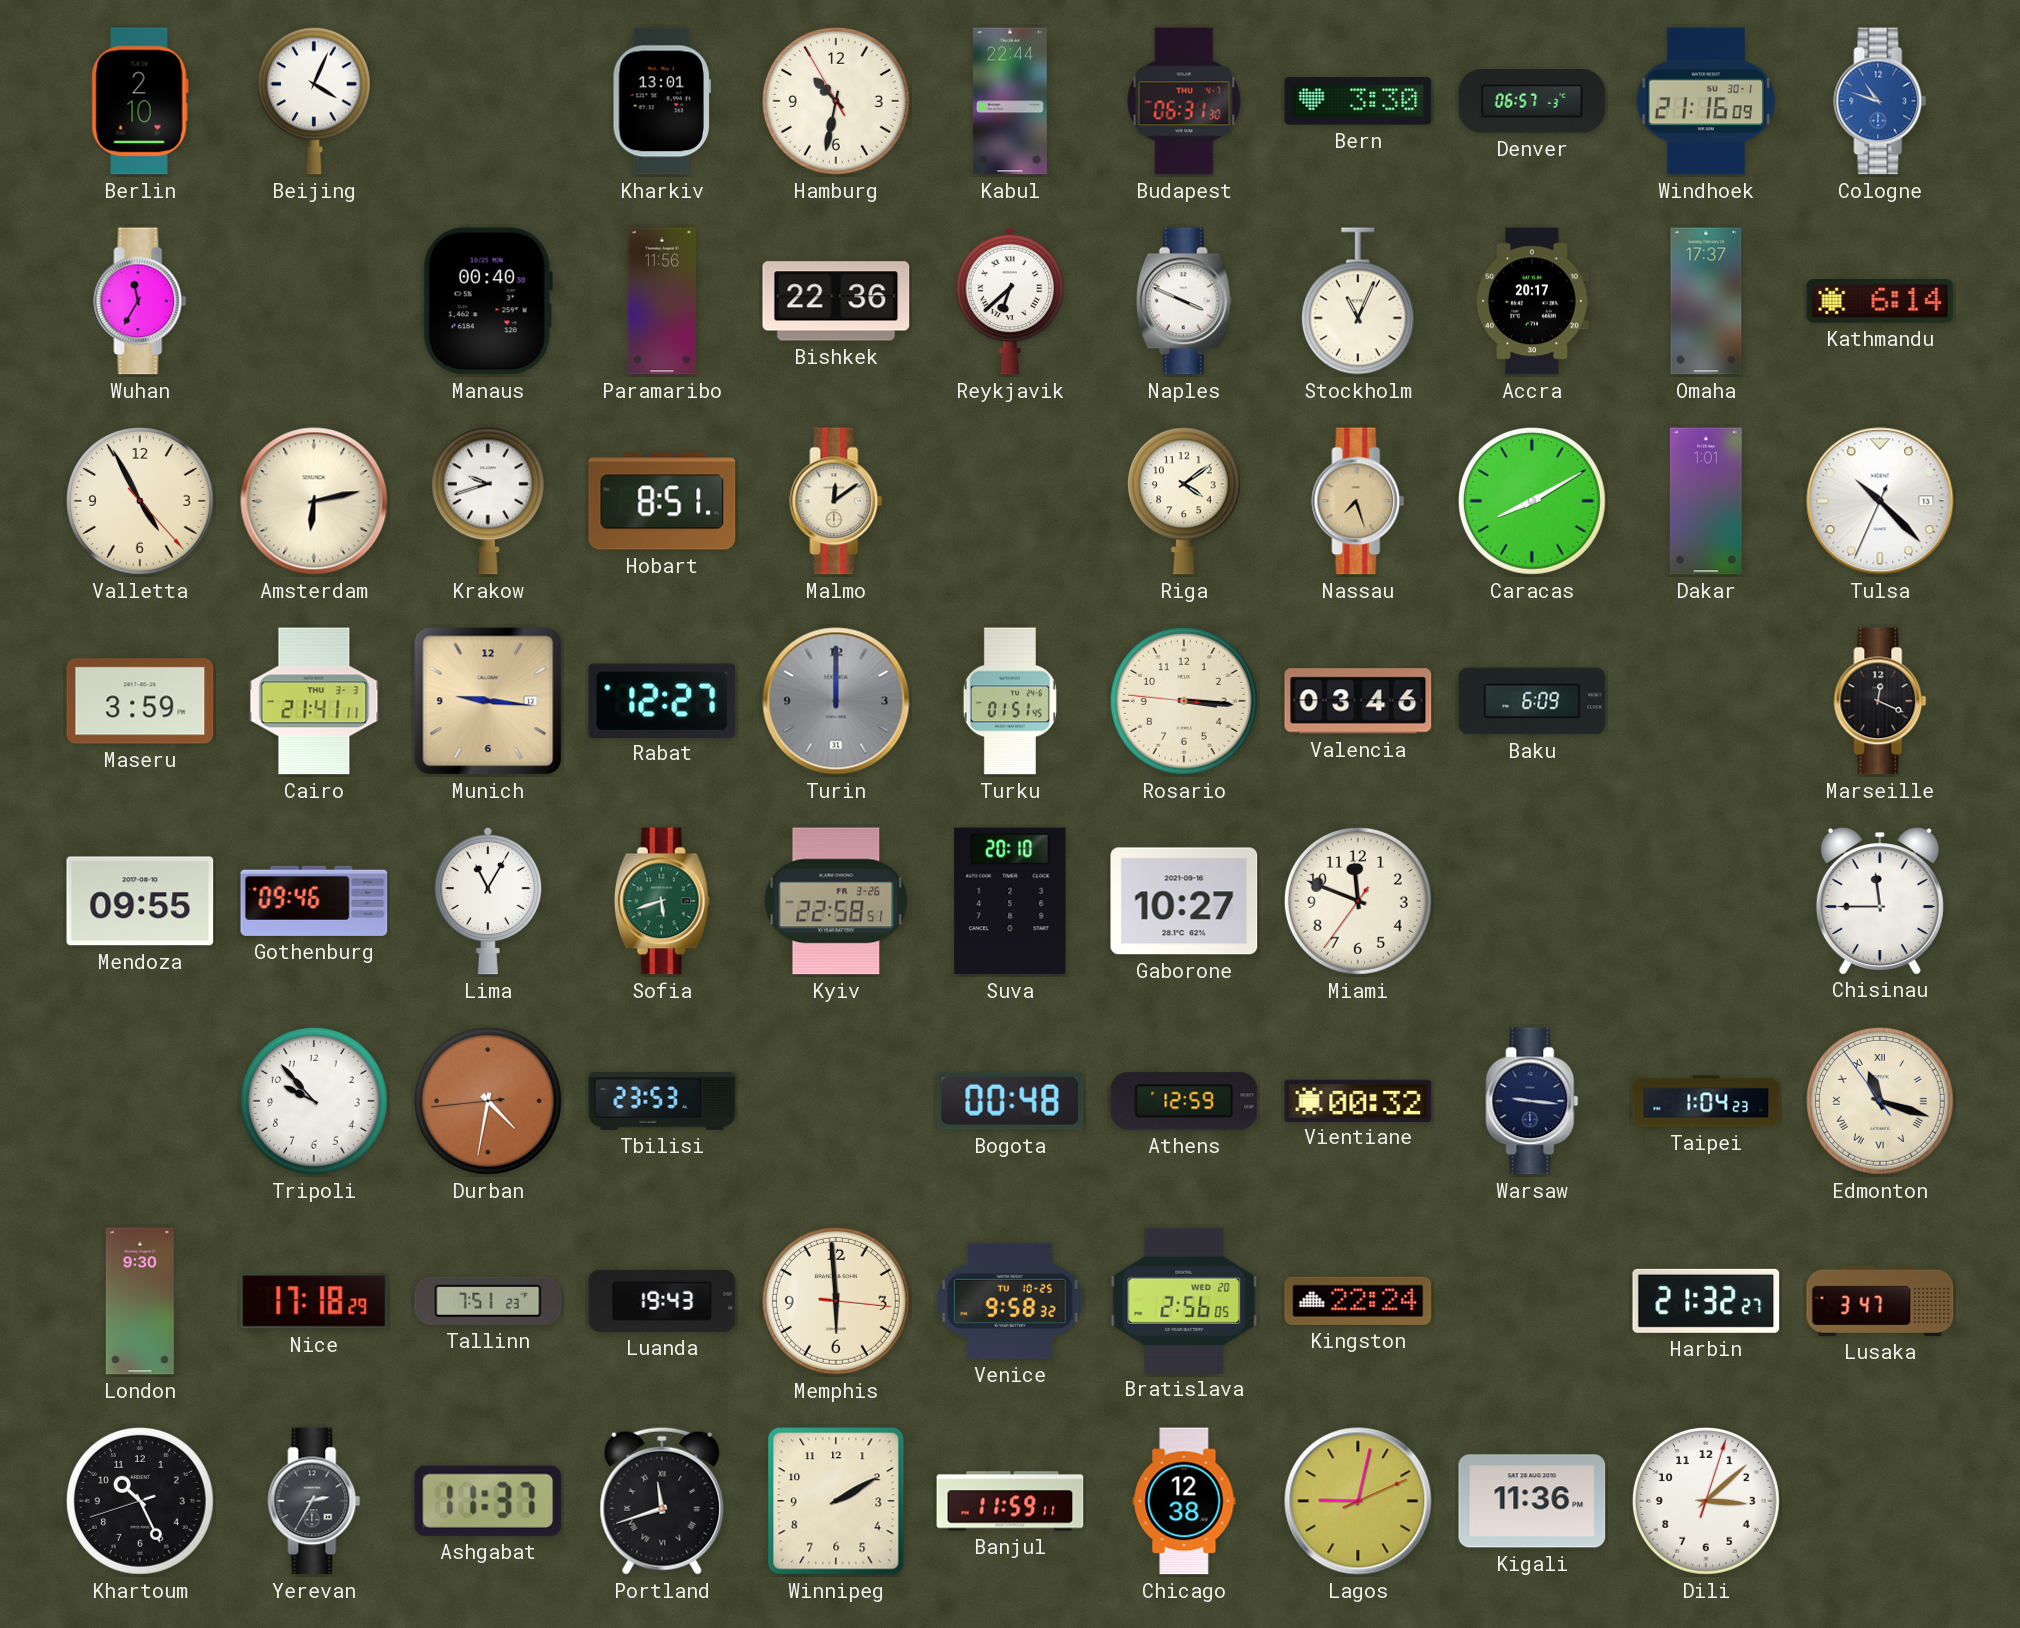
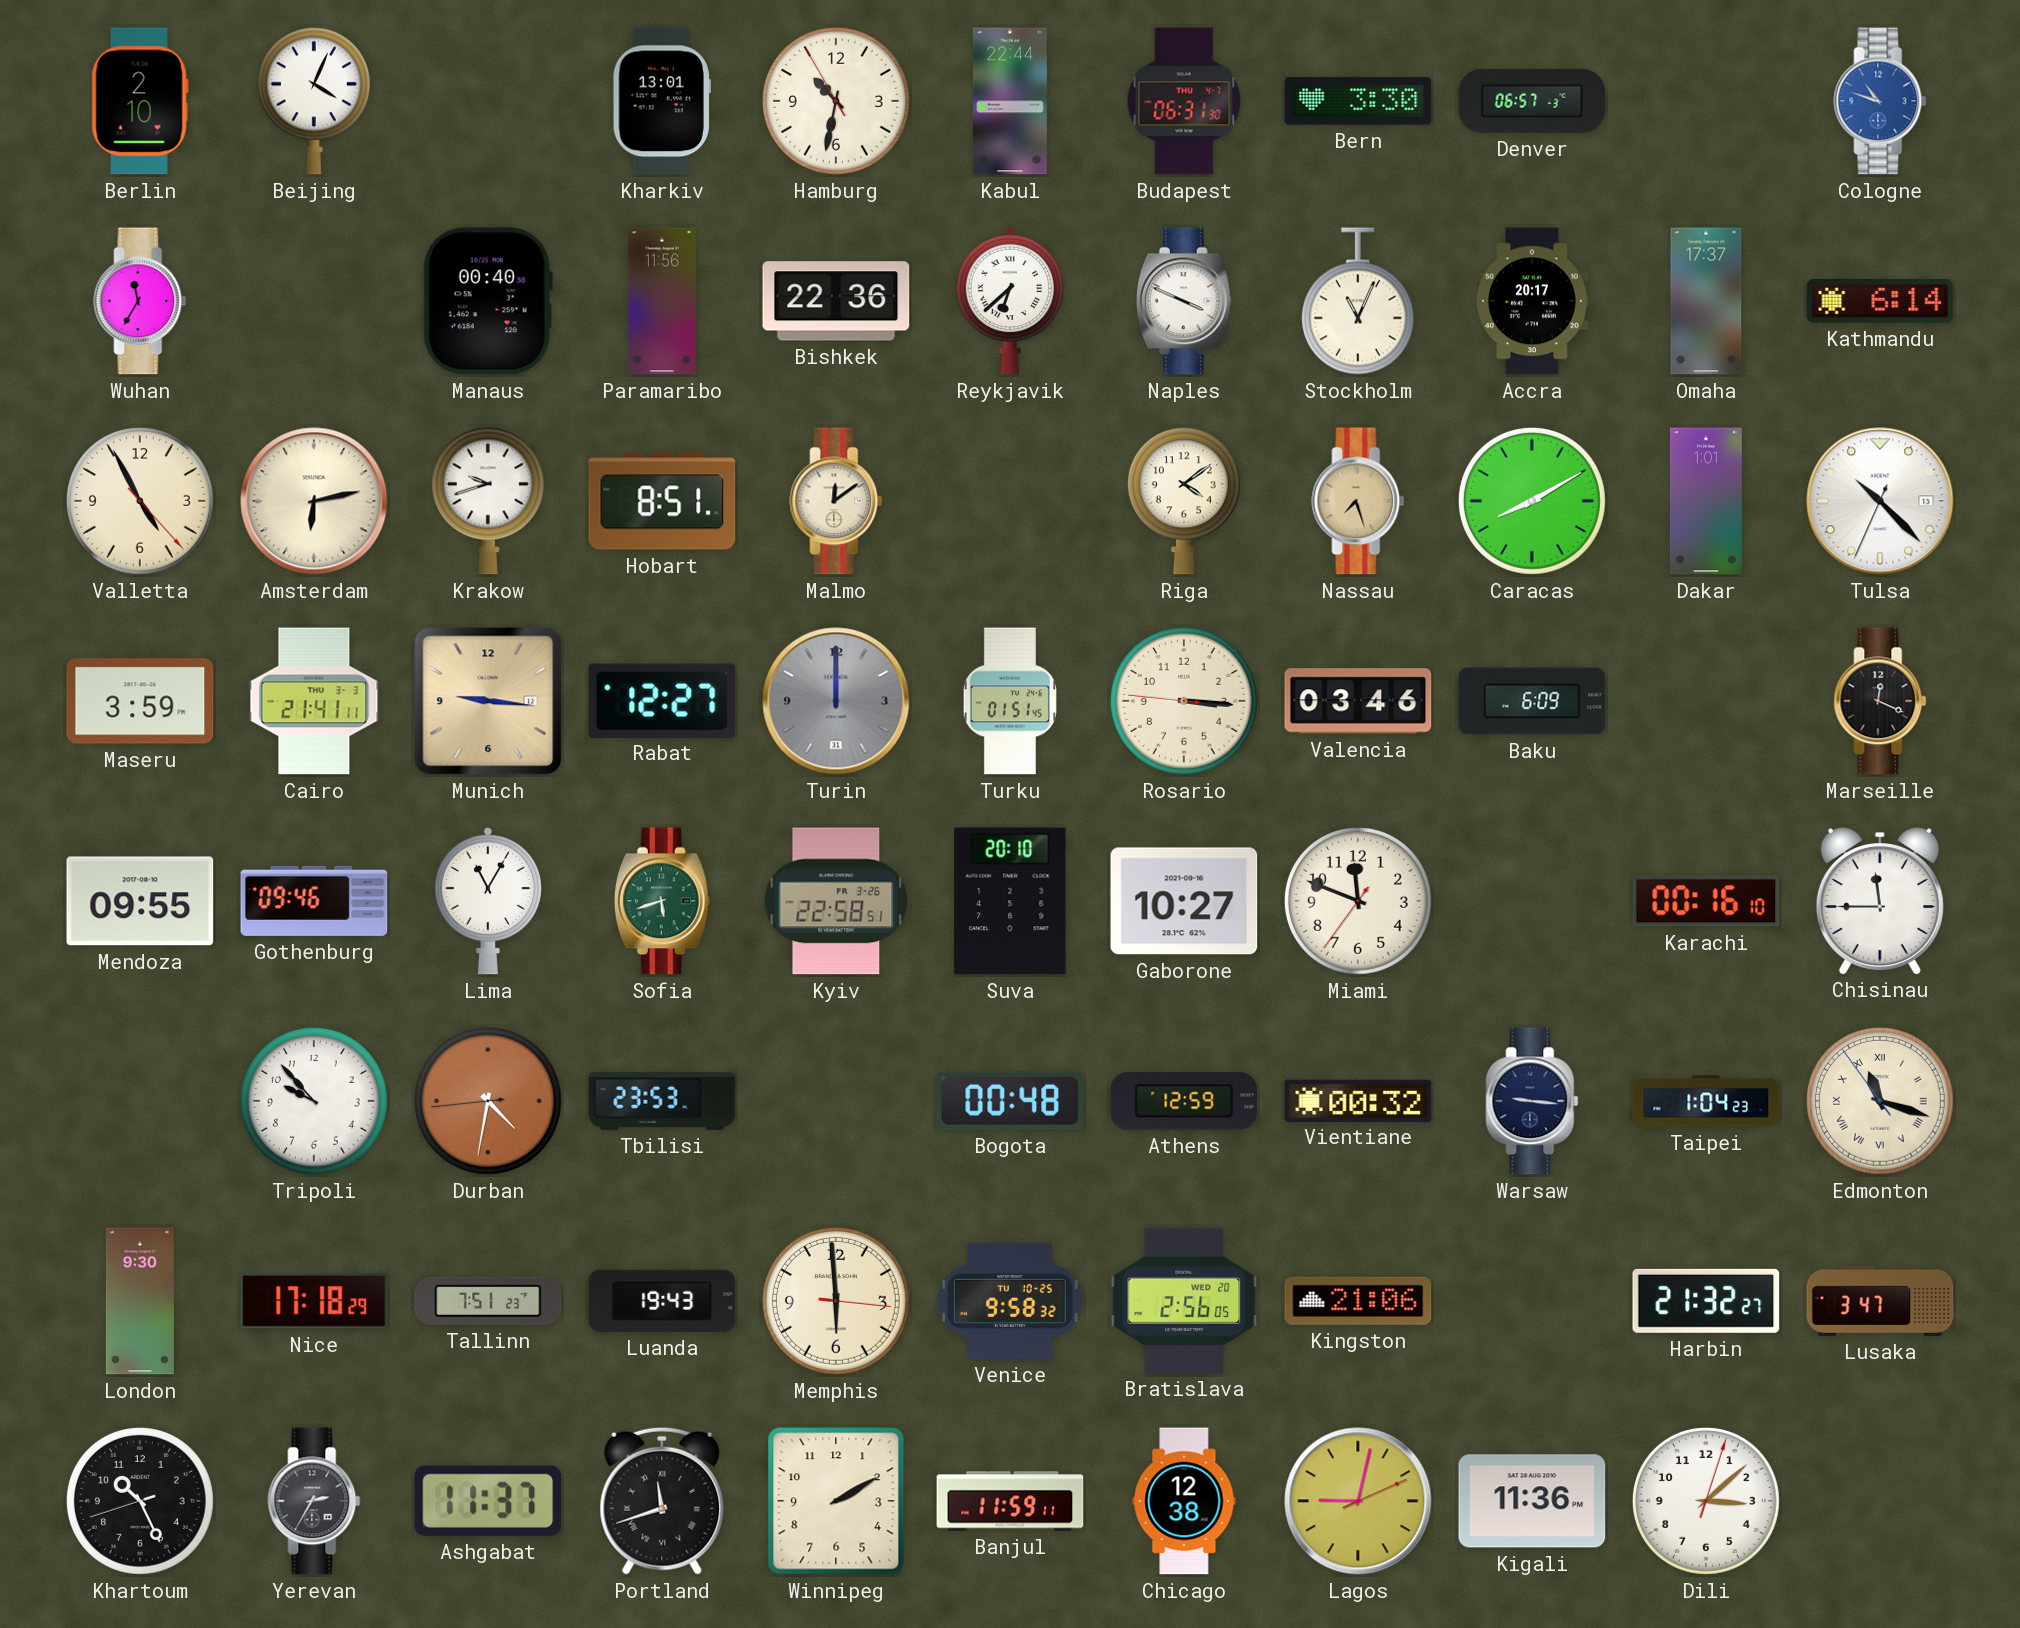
Windhoek: 21:16 -> none (1706, 101)
Karachi: none -> 00:16 (1706, 901)
Kingston: 22:24 -> 21:06 (1358, 1301)
